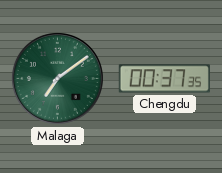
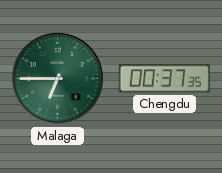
Malaga: 7:09 -> 6:45 (57, 78)
